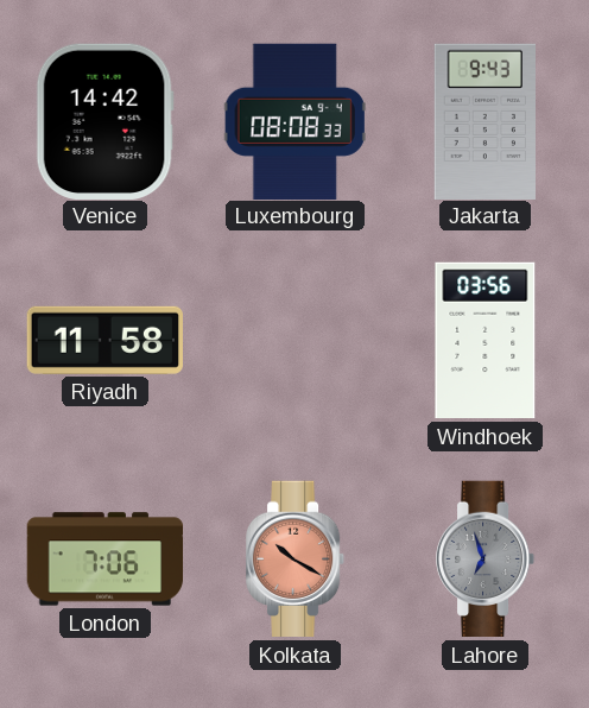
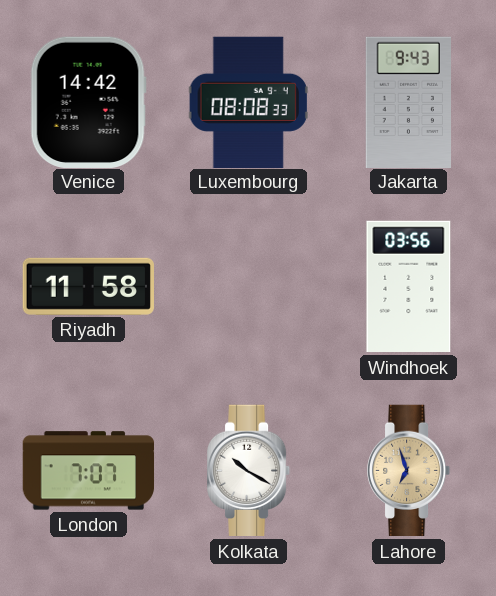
London: 7:06 -> 7:07 (89, 471)
Kolkata dial: salmon -> white (250, 471)
Lahore dial: grey -> champagne (410, 471)
